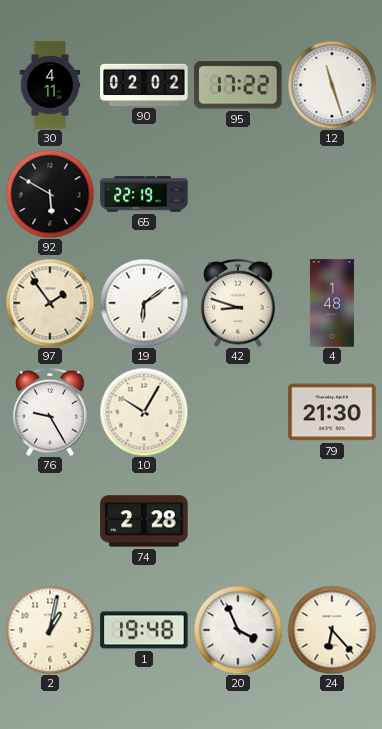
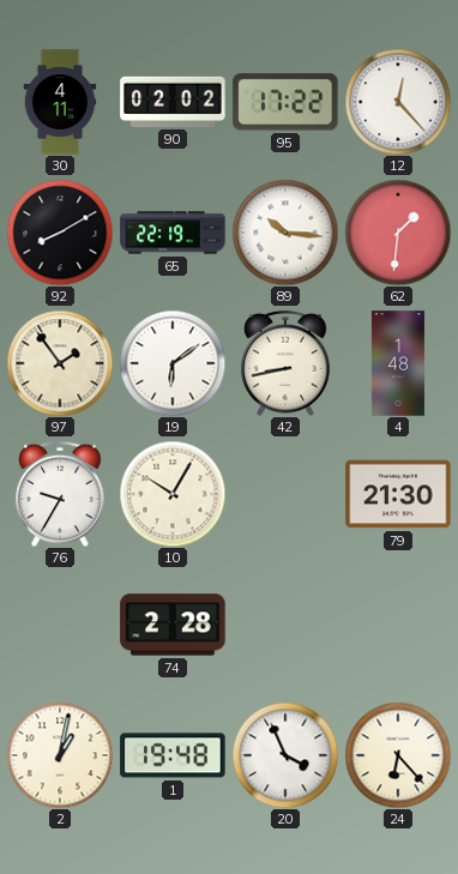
12: 11:27 -> 12:23 (398, 102)
92: 5:50 -> 8:10 (60, 233)
89: none -> 10:16 (285, 233)
62: none -> 1:31 (398, 233)
42: 8:48 -> 8:43 (285, 363)
76: 9:25 -> 9:35 (60, 494)
